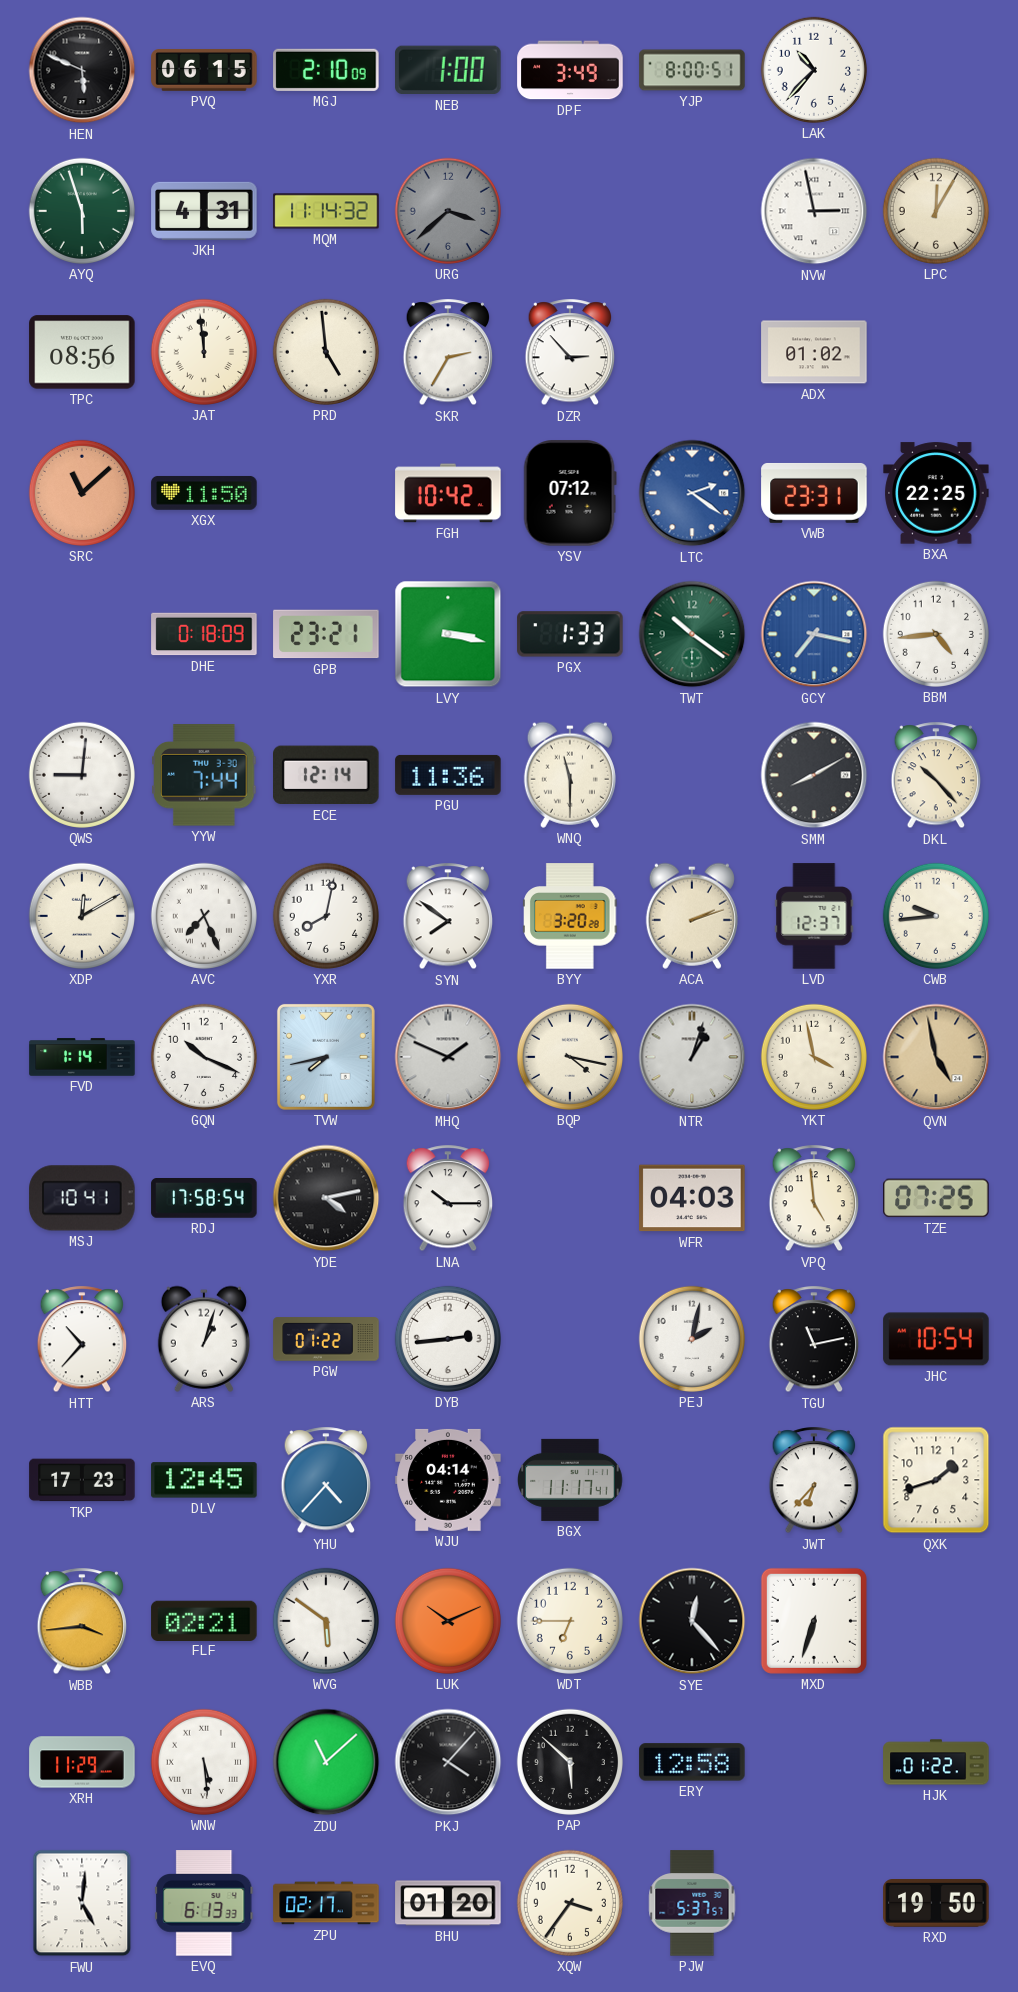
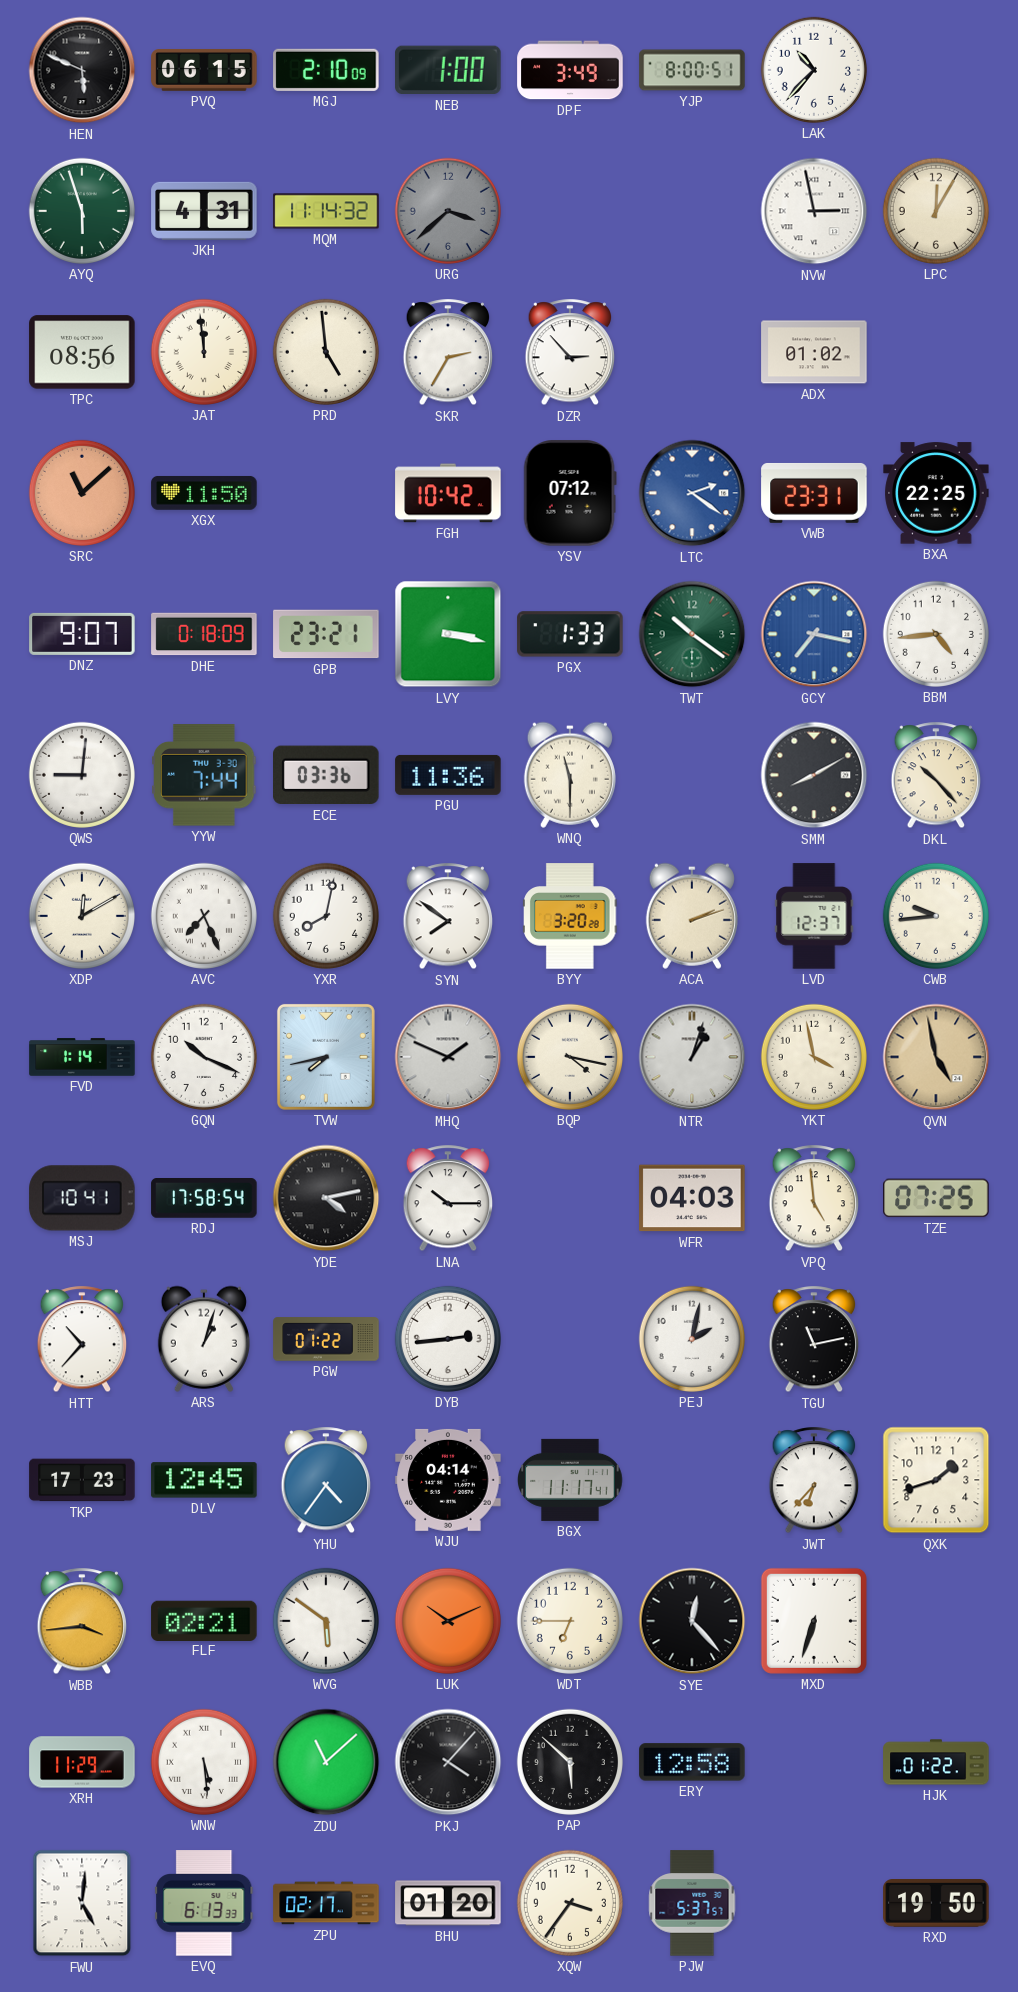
DNZ: none -> 9:07 (82, 634)
ECE: 12:14 -> 03:36 (327, 775)
JHC: 10:54 -> none (936, 1339)
YHU: 4:37 -> 4:36 (326, 1481)
